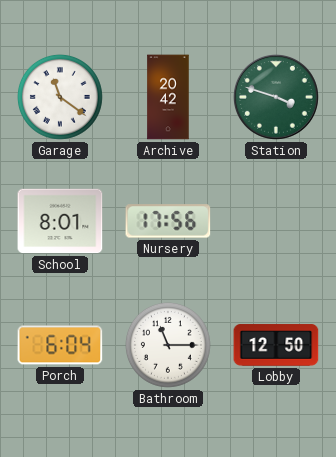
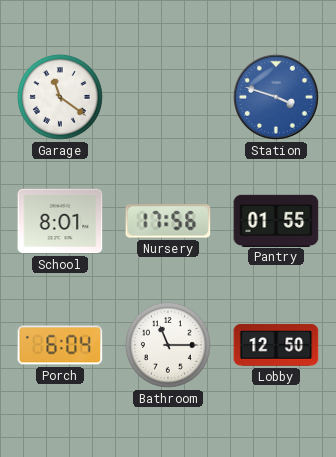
Archive: 20:42 -> none (168, 97)
Station dial: green -> blue (277, 98)
Pantry: none -> 01:55 (276, 220)
